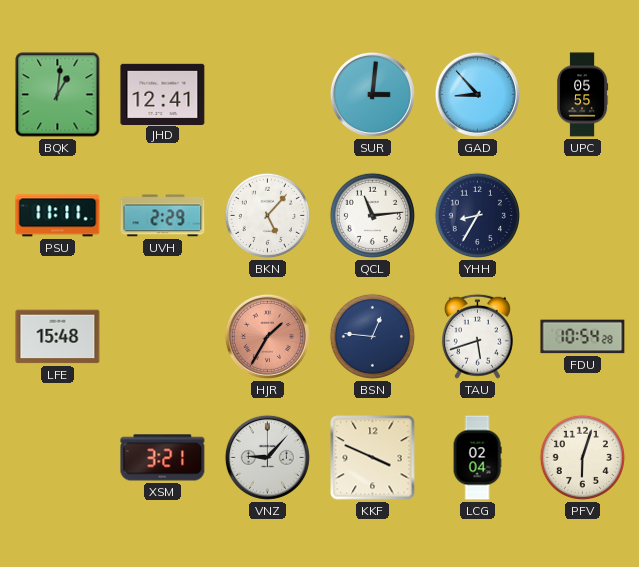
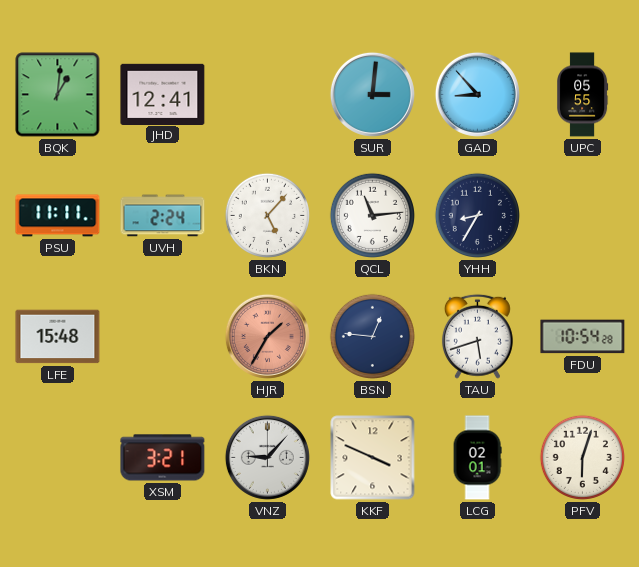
UVH: 2:29 -> 2:24 (163, 216)
LCG: 02:04 -> 02:01 (477, 458)
